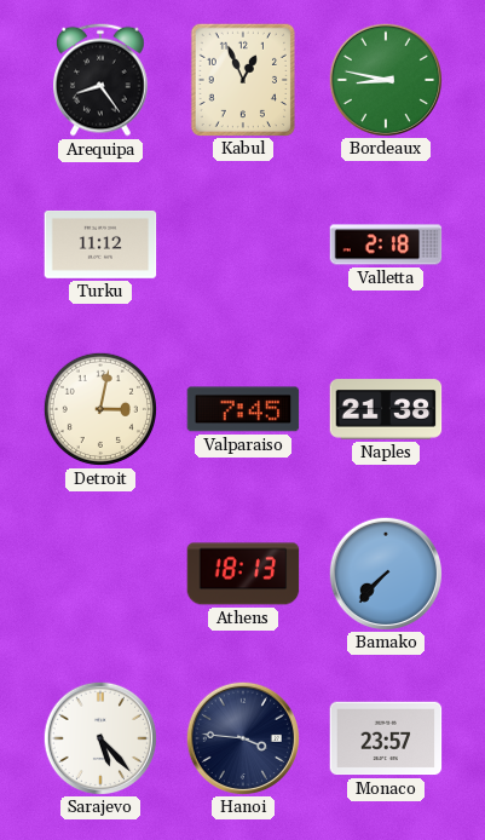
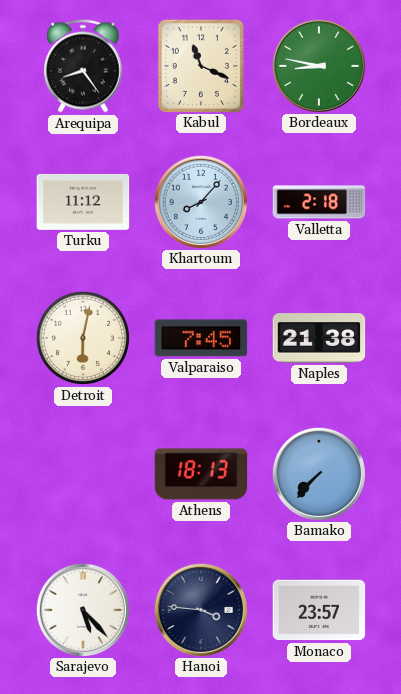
Kabul: 12:56 -> 11:19 (201, 65)
Khartoum: none -> 8:07 (200, 201)
Detroit: 3:02 -> 6:02 (83, 338)
